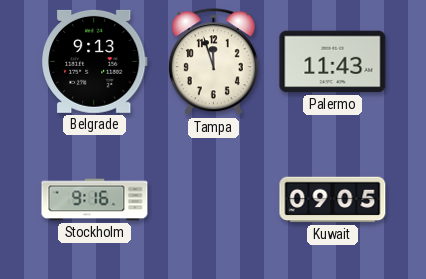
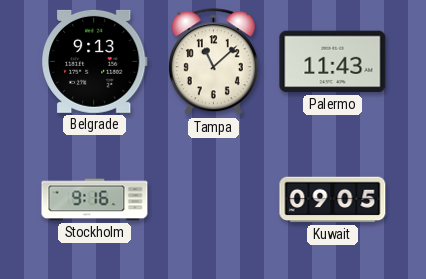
Tampa: 11:57 -> 11:08 (213, 62)
